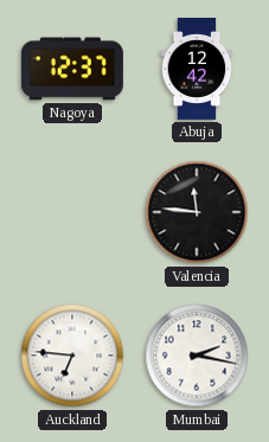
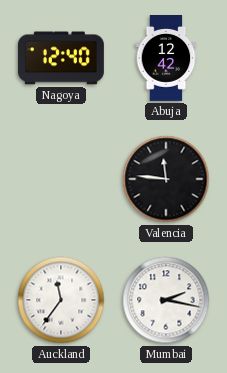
Nagoya: 12:37 -> 12:40 (61, 58)
Auckland: 6:46 -> 11:36 (61, 300)
